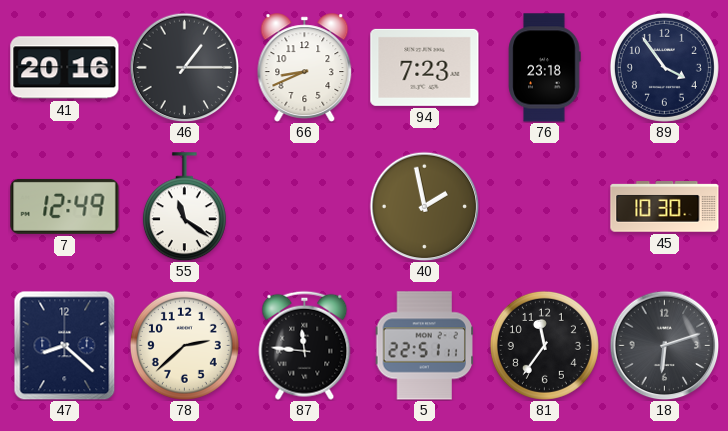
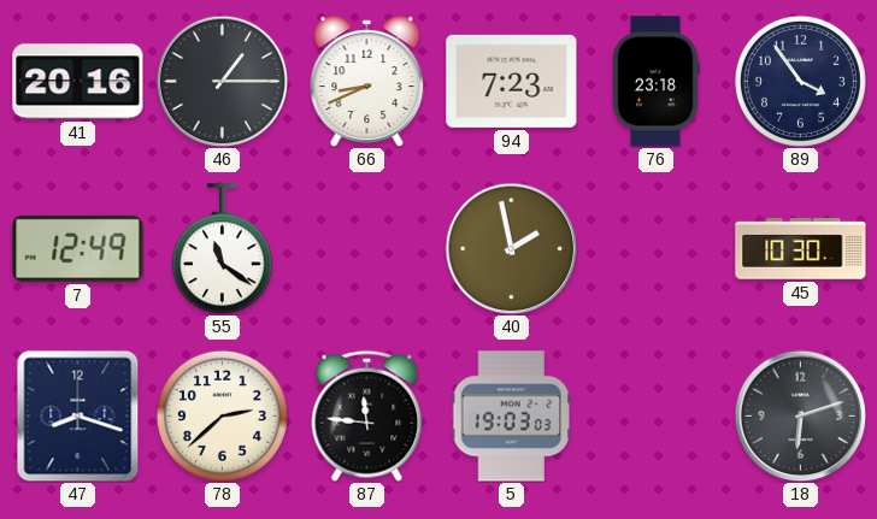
47: 8:22 -> 8:18 (78, 415)
5: 22:51 -> 19:03 (511, 417)
81: 11:36 -> none (544, 345)
